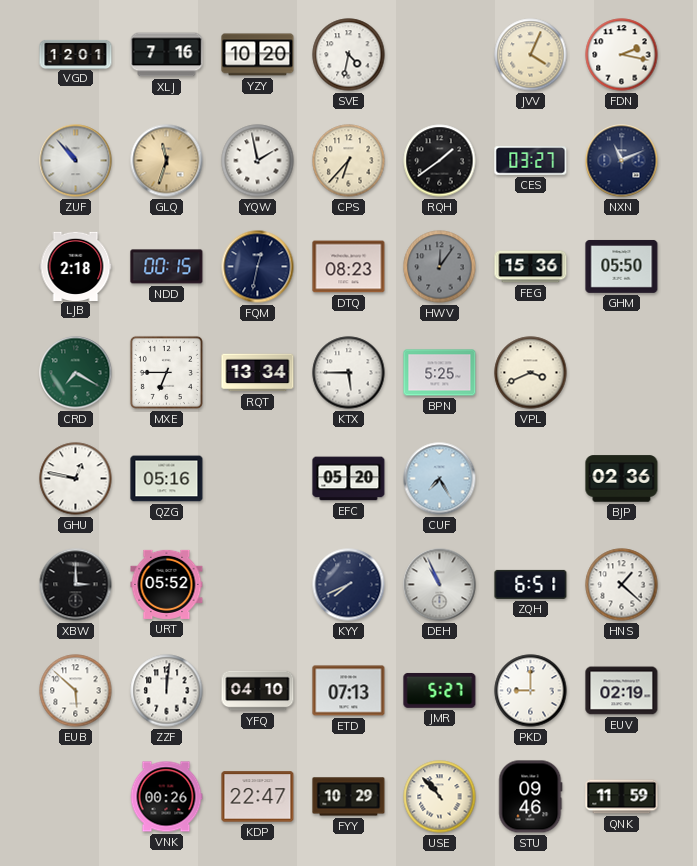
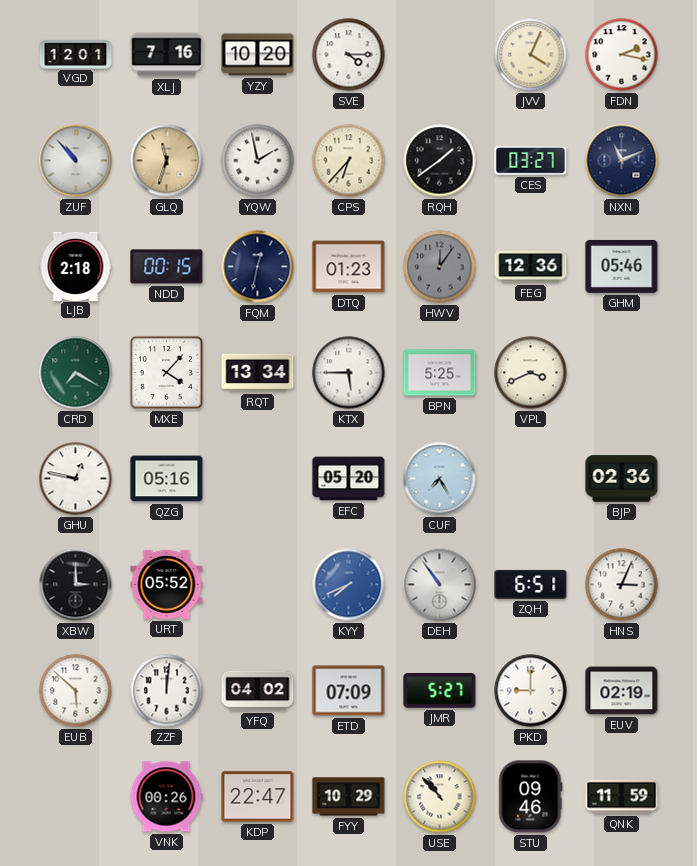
SVE: 4:32 -> 4:15 (349, 55)
DTQ: 08:23 -> 01:23 (349, 267)
FEG: 15:36 -> 12:36 (531, 267)
GHM: 05:50 -> 05:46 (622, 266)
MXE: 6:45 -> 4:07 (166, 372)
KYY dial: navy -> blue (349, 585)
DEH: 10:56 -> 10:54 (440, 585)
HNS: 1:22 -> 3:04 (622, 585)
YFQ: 04:10 -> 04:02 (258, 691)
ETD: 07:13 -> 07:09 (349, 691)
